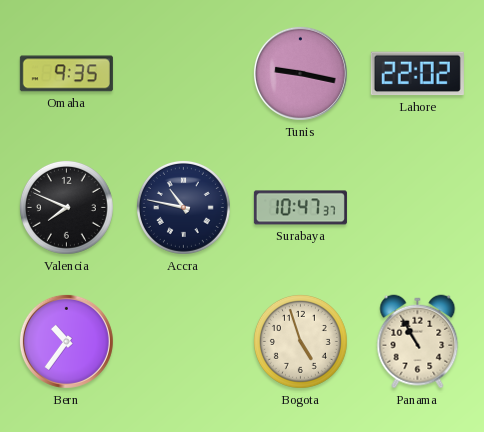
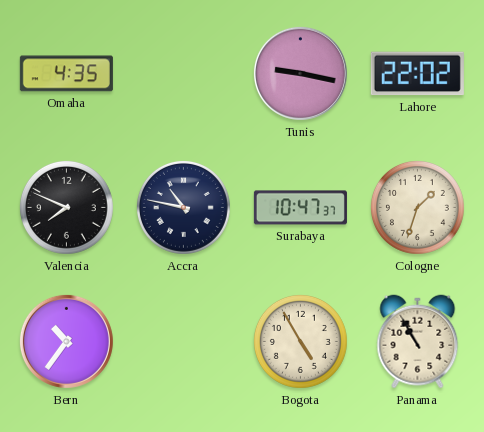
Omaha: 9:35 -> 4:35 (66, 74)
Cologne: none -> 1:33 (417, 207)
Bogota: 4:57 -> 4:55 (300, 341)
